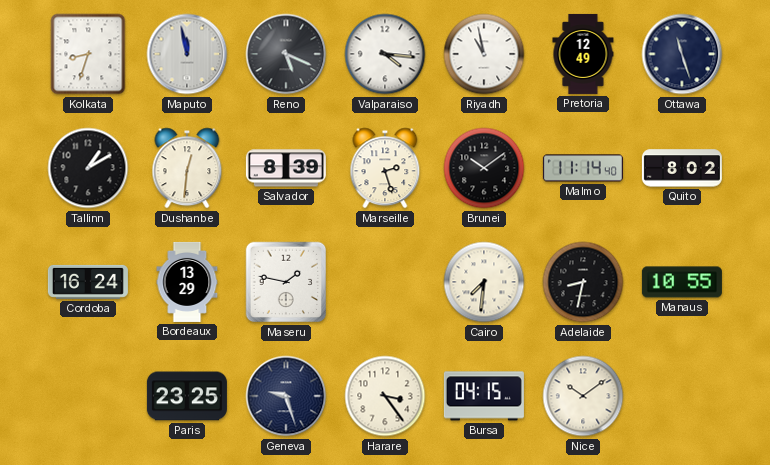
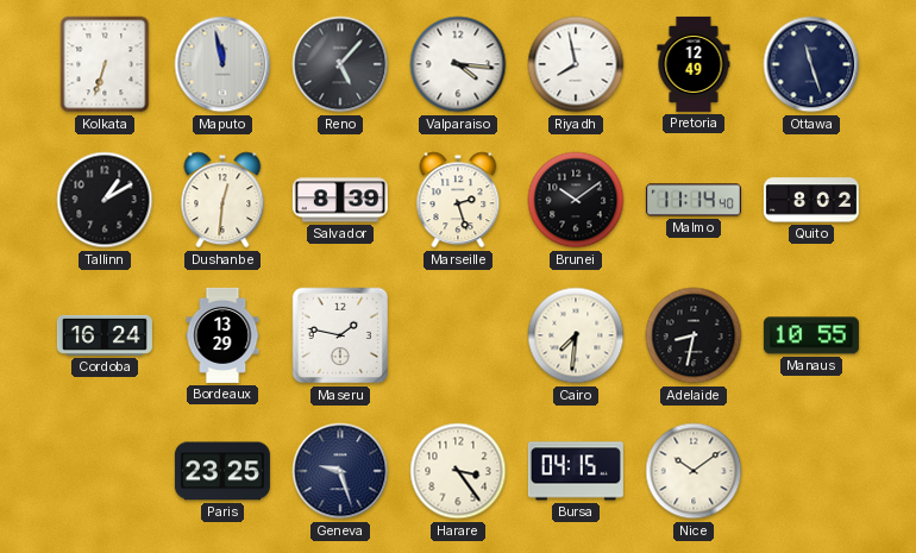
Kolkata: 8:33 -> 6:33 (105, 64)
Reno: 5:19 -> 5:07 (340, 64)
Riyadh: 10:58 -> 7:58 (576, 64)
